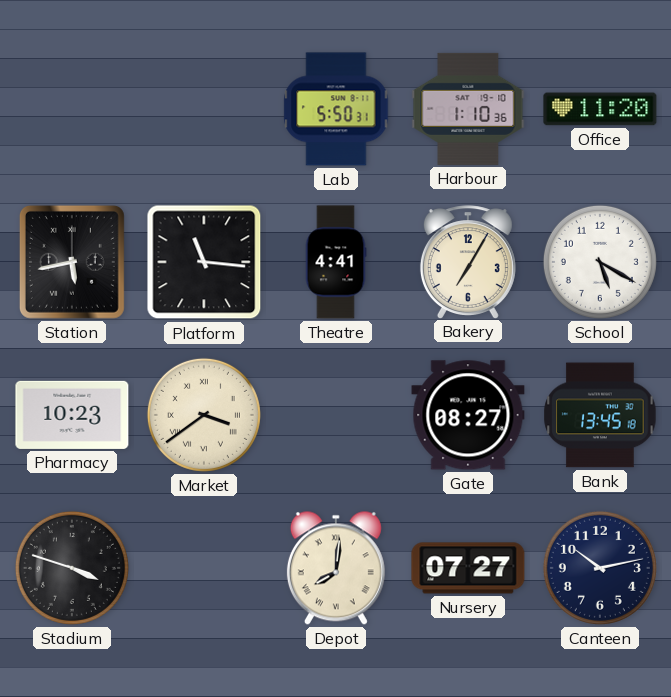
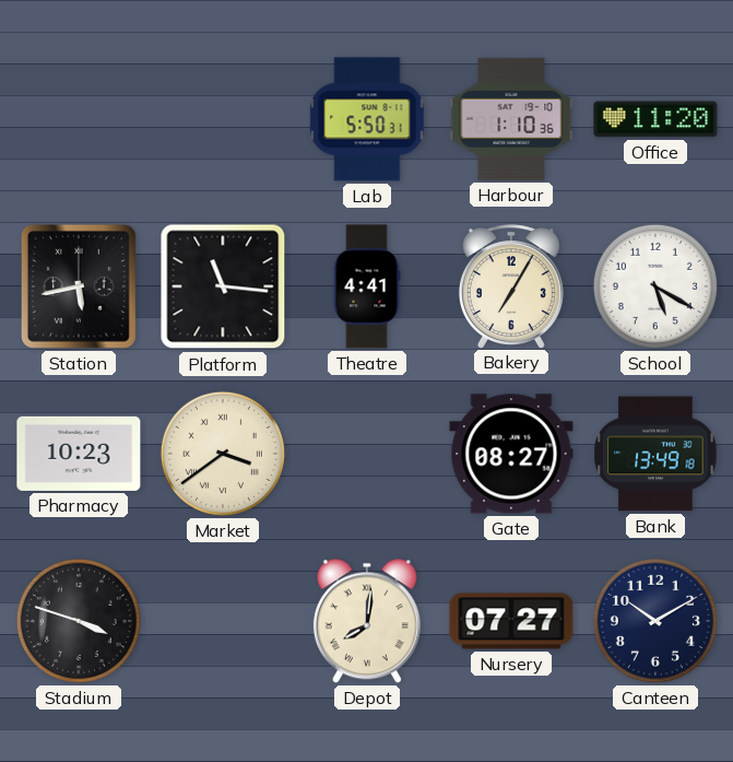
Bank: 13:45 -> 13:49 (655, 454)
Canteen: 10:13 -> 10:10 (655, 621)
